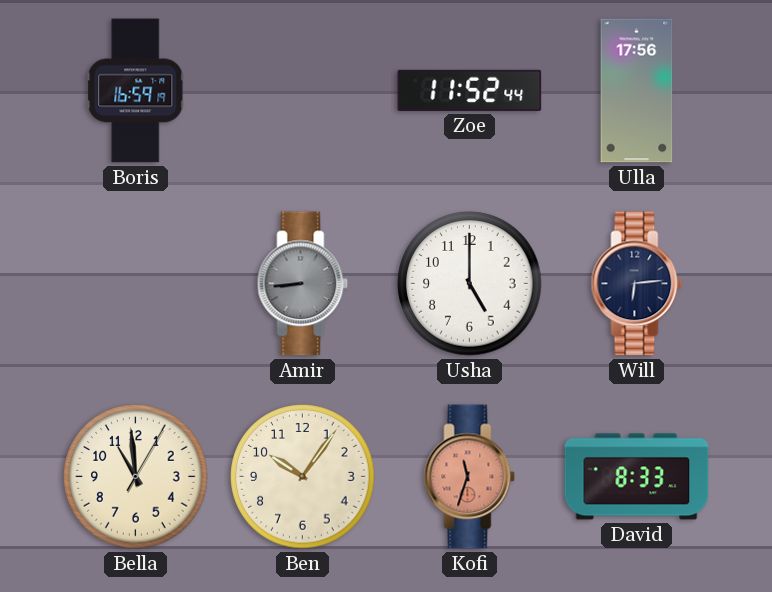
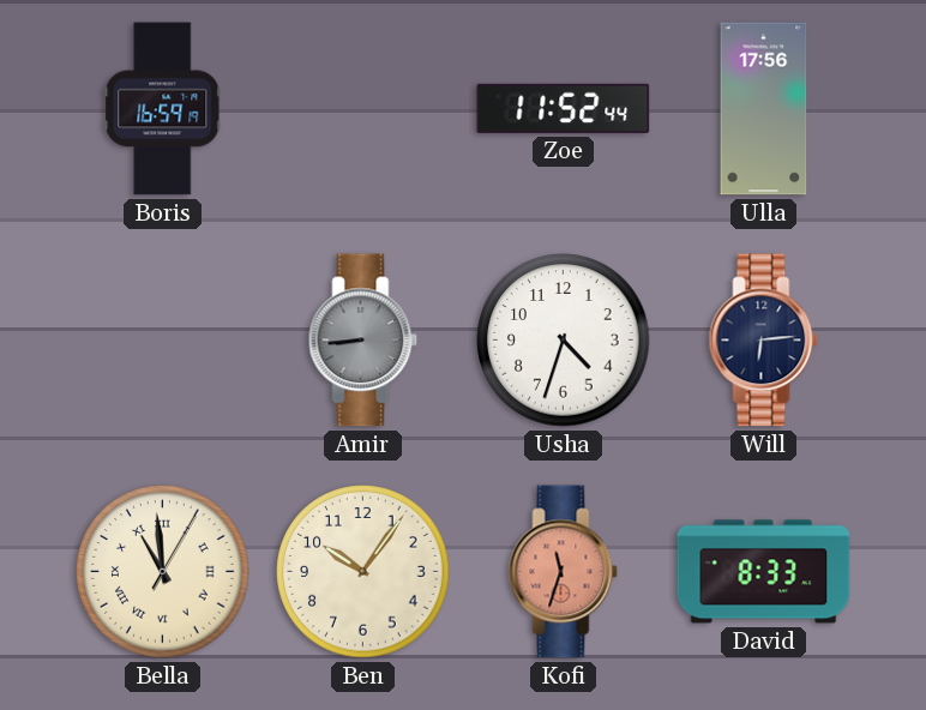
Usha: 5:00 -> 4:33 (564, 341)
Bella numerals: Arabic -> Roman (163, 572)
